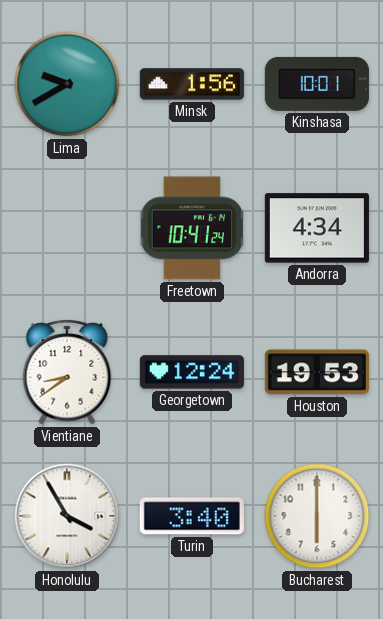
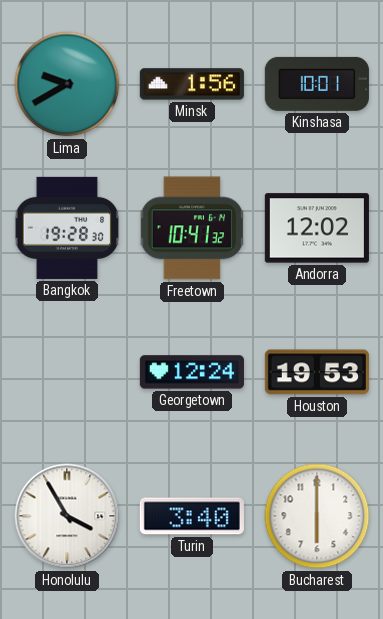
Bangkok: none -> 19:28 (67, 228)
Freetown: 10:41:24 -> 10:41:32 (192, 228)
Andorra: 4:34 -> 12:02 (317, 228)
Vientiane: 8:39 -> none (67, 372)
